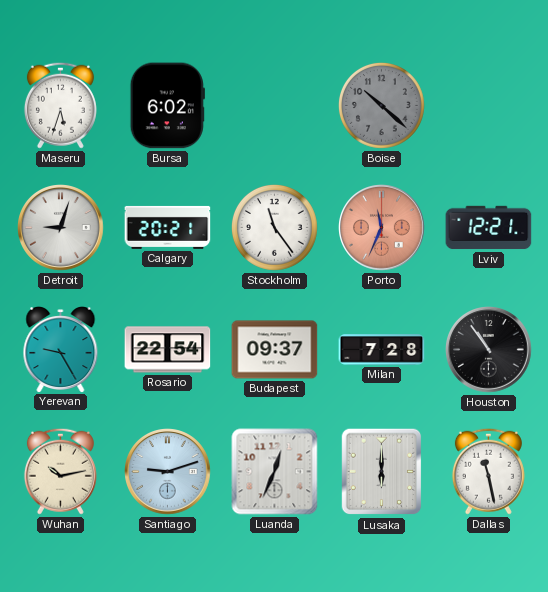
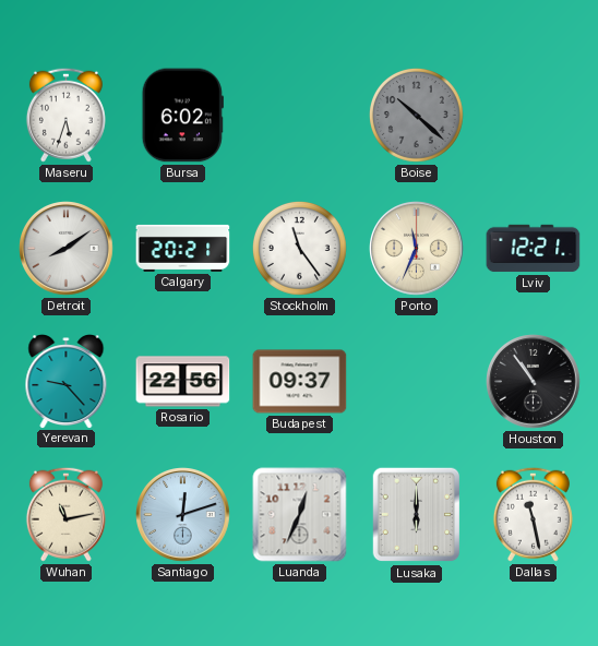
Detroit: 9:03 -> 8:09 (67, 249)
Porto dial: salmon -> cream (417, 249)
Yerevan: 9:25 -> 9:23 (67, 382)
Rosario: 22:54 -> 22:56 (183, 382)
Milan: 7:28 -> none (382, 350)
Wuhan: 10:13 -> 11:13 (65, 514)
Santiago: 9:12 -> 12:12 (183, 515)
